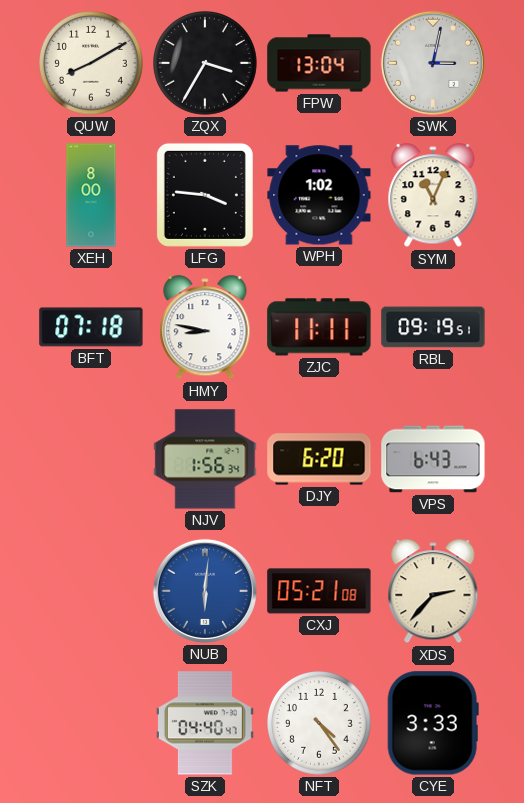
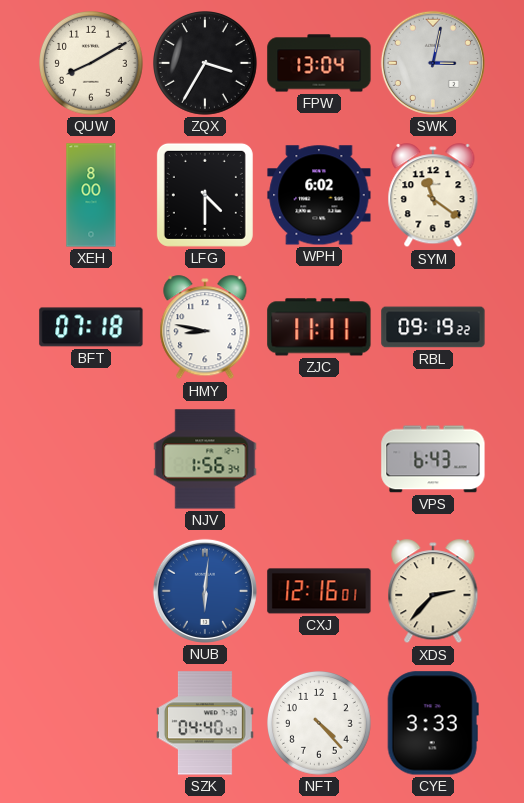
LFG: 3:46 -> 4:30 (205, 195)
WPH: 1:02 -> 6:02 (319, 195)
SYM: 11:04 -> 11:21 (433, 196)
RBL: 09:19:51 -> 09:19:22 (433, 327)
DJY: 6:20 -> none (319, 459)
CXJ: 05:21 -> 12:16 (319, 591)
NFT: 4:24 -> 4:23 (320, 724)
